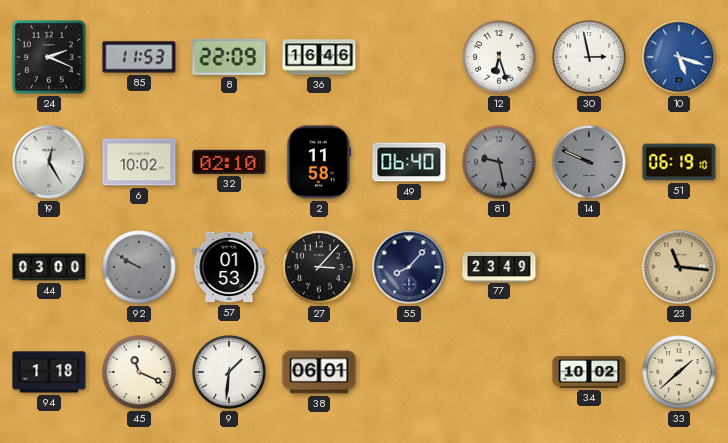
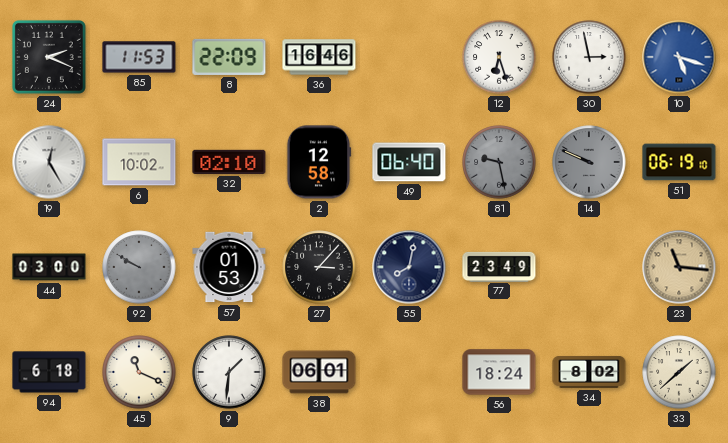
2: 11:58 -> 12:58 (319, 162)
55: 8:07 -> 8:02 (409, 267)
94: 1:18 -> 6:18 (49, 372)
56: none -> 18:24 (499, 372)
34: 10:02 -> 8:02 (589, 372)
